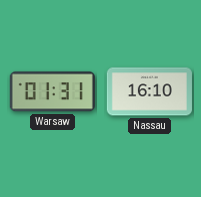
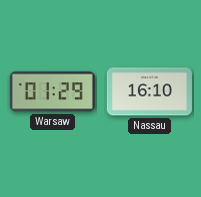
Warsaw: 01:31 -> 01:29 (52, 92)
